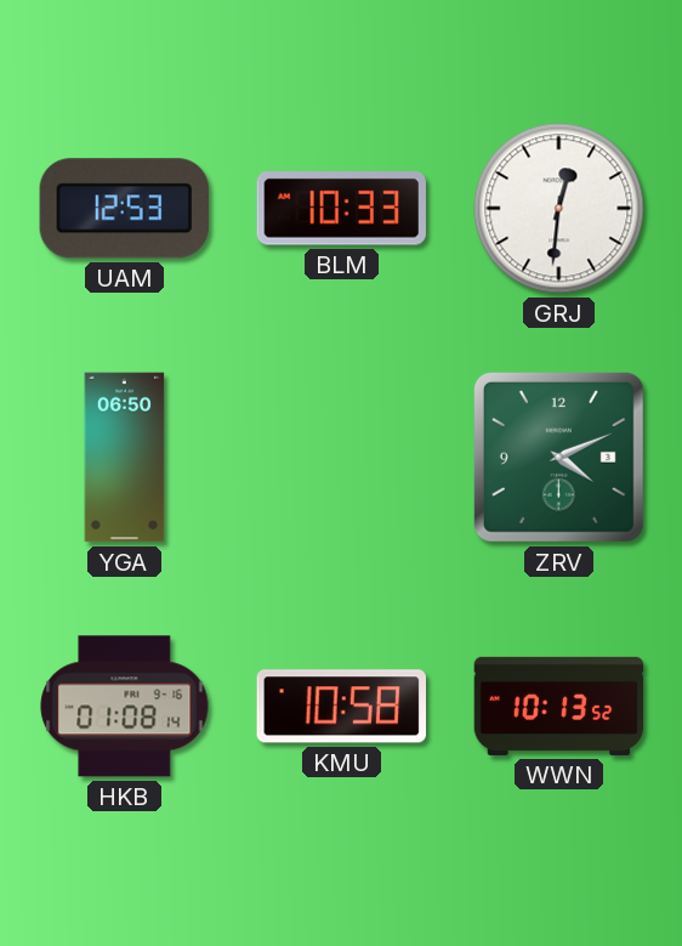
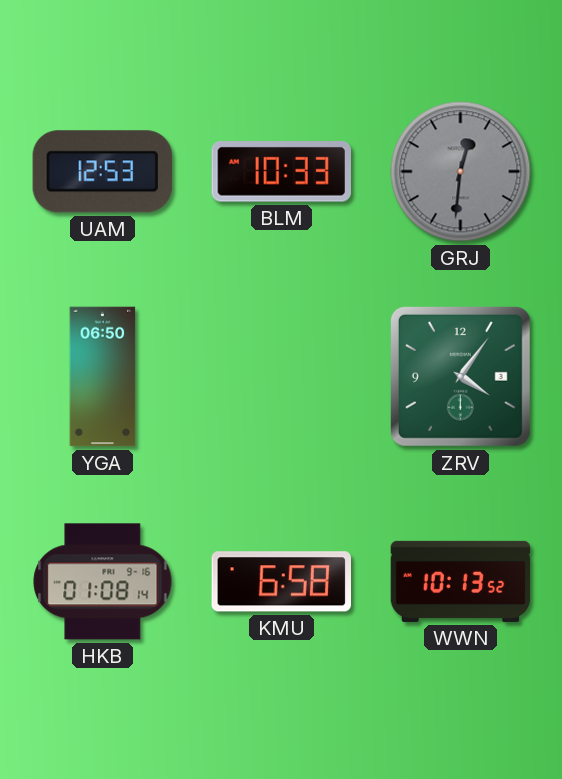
GRJ dial: white -> grey (461, 172)
ZRV: 4:11 -> 4:06 (460, 376)
KMU: 10:58 -> 6:58 (281, 582)
